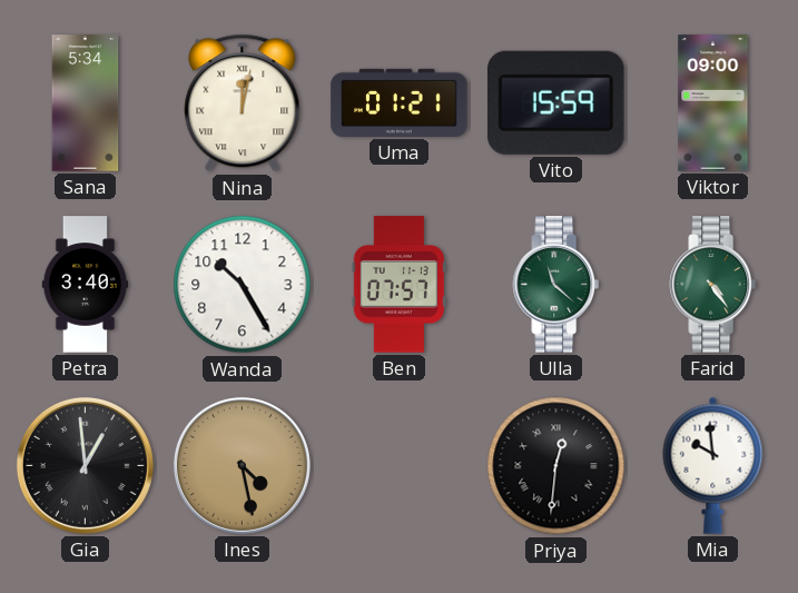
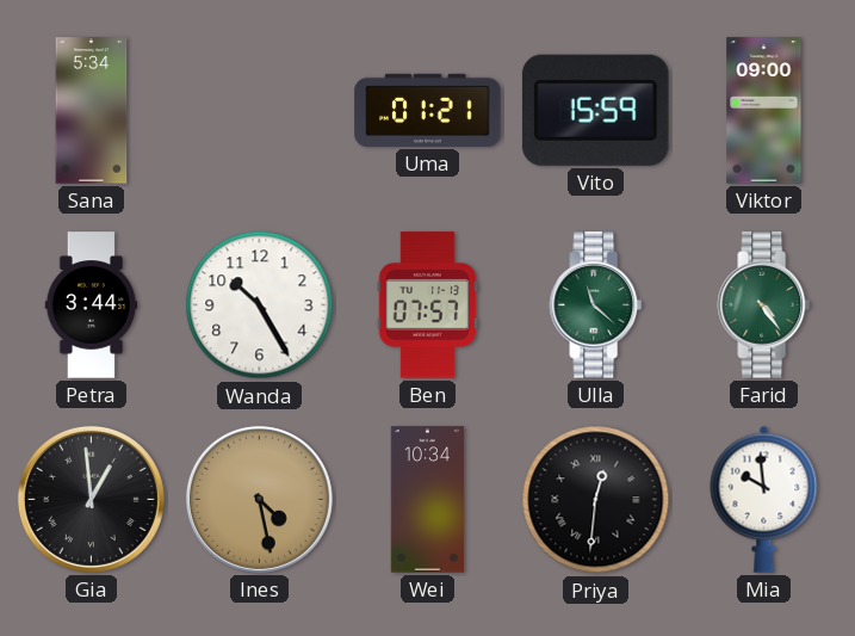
Nina: 12:02 -> none (243, 103)
Petra: 3:40 -> 3:44 (92, 305)
Wei: none -> 10:34 (427, 500)
